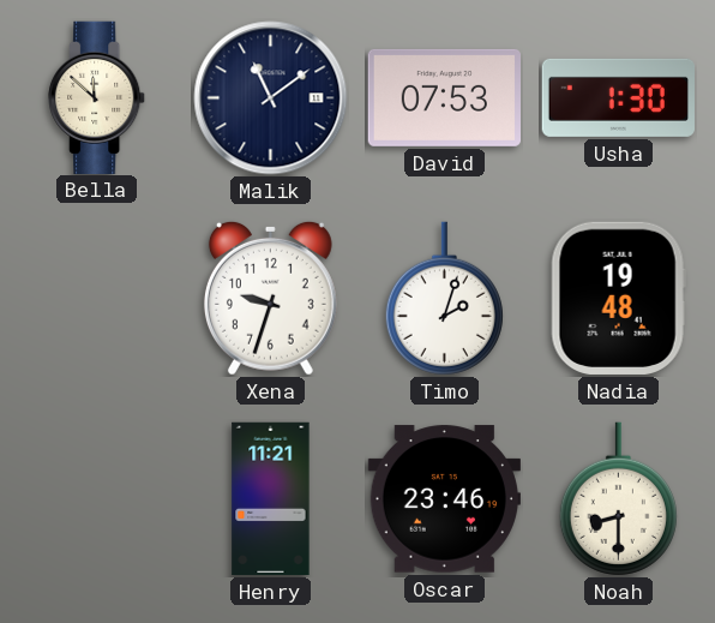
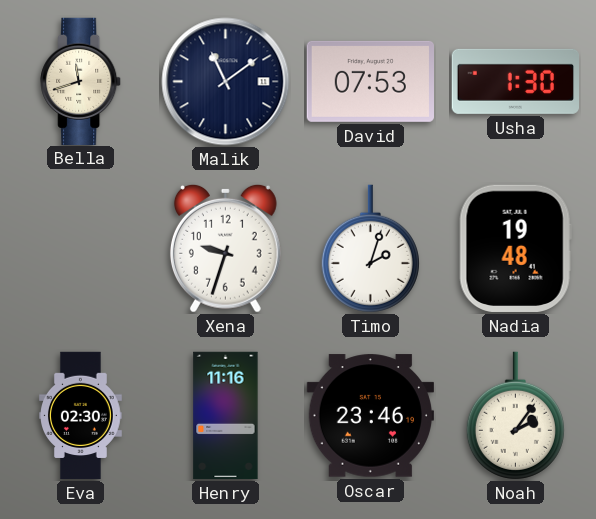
Bella: 11:52 -> 11:42 (81, 81)
Eva: none -> 02:30 (81, 416)
Henry: 11:21 -> 11:16 (226, 416)
Noah: 8:30 -> 2:06 (515, 416)
